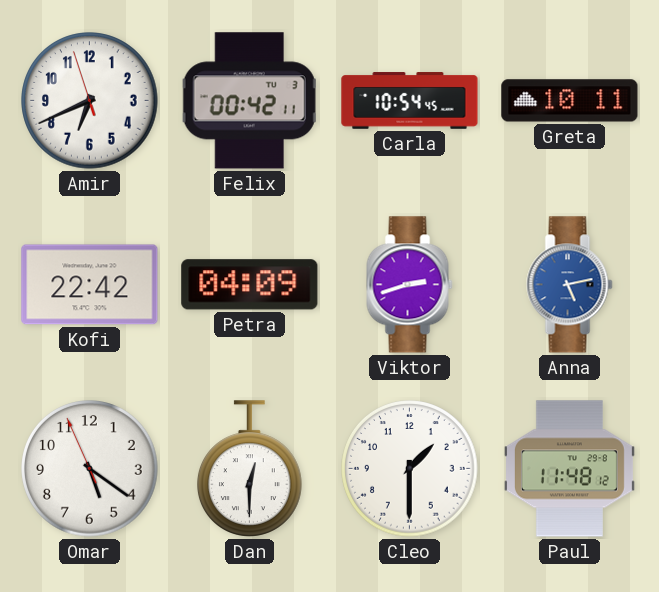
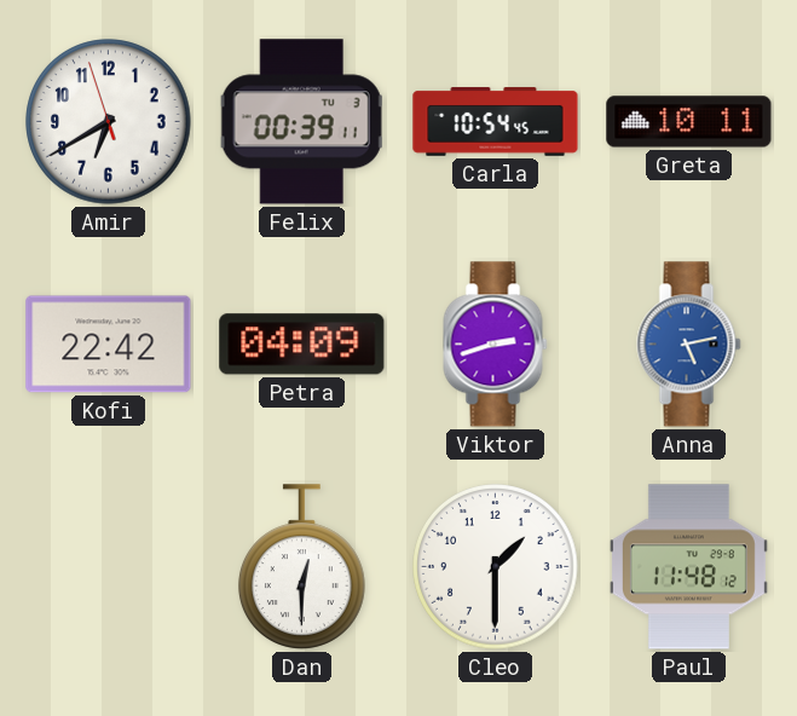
Amir: 6:40 -> 6:39 (109, 122)
Felix: 00:42 -> 00:39 (302, 122)
Omar: 5:20 -> none (90, 469)
